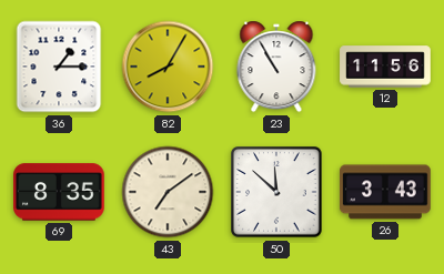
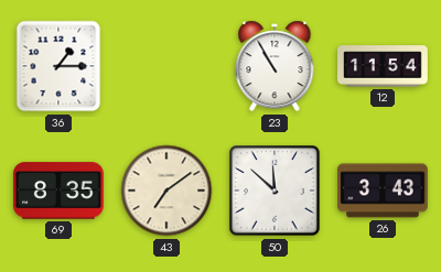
82: 8:05 -> none (168, 67)
12: 11:56 -> 11:54 (383, 66)
